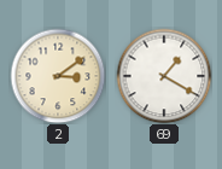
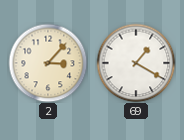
2: 3:09 -> 3:07 (48, 63)
